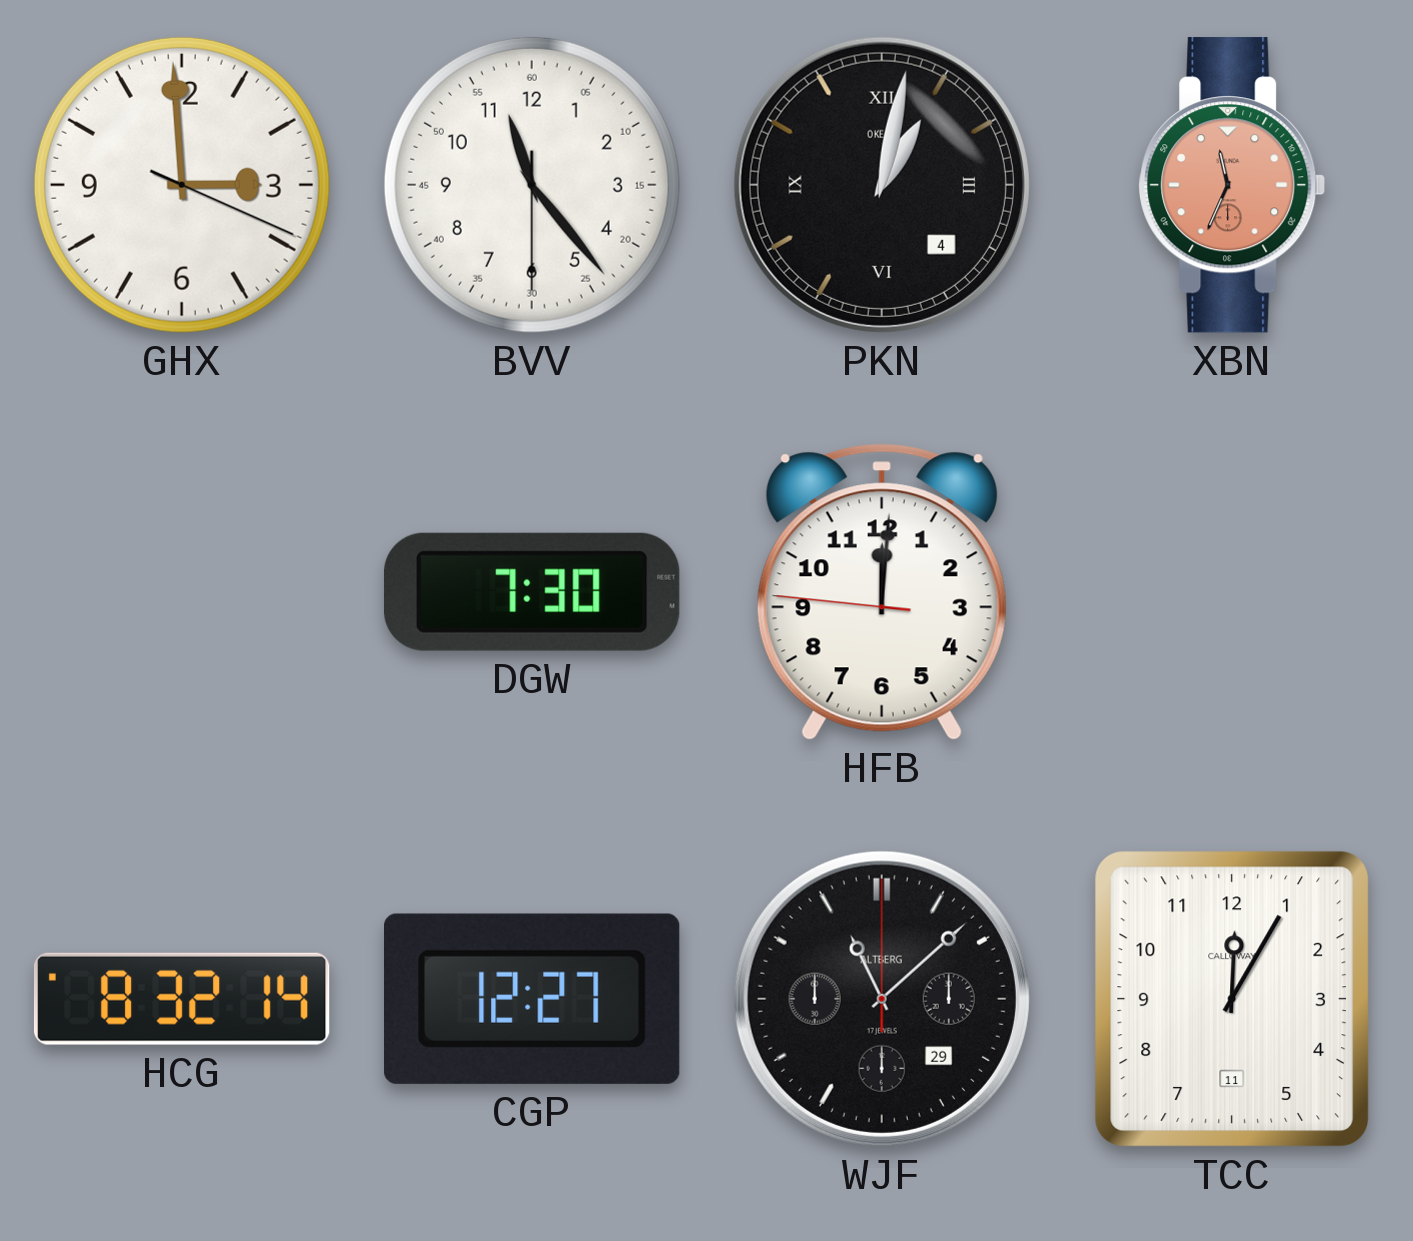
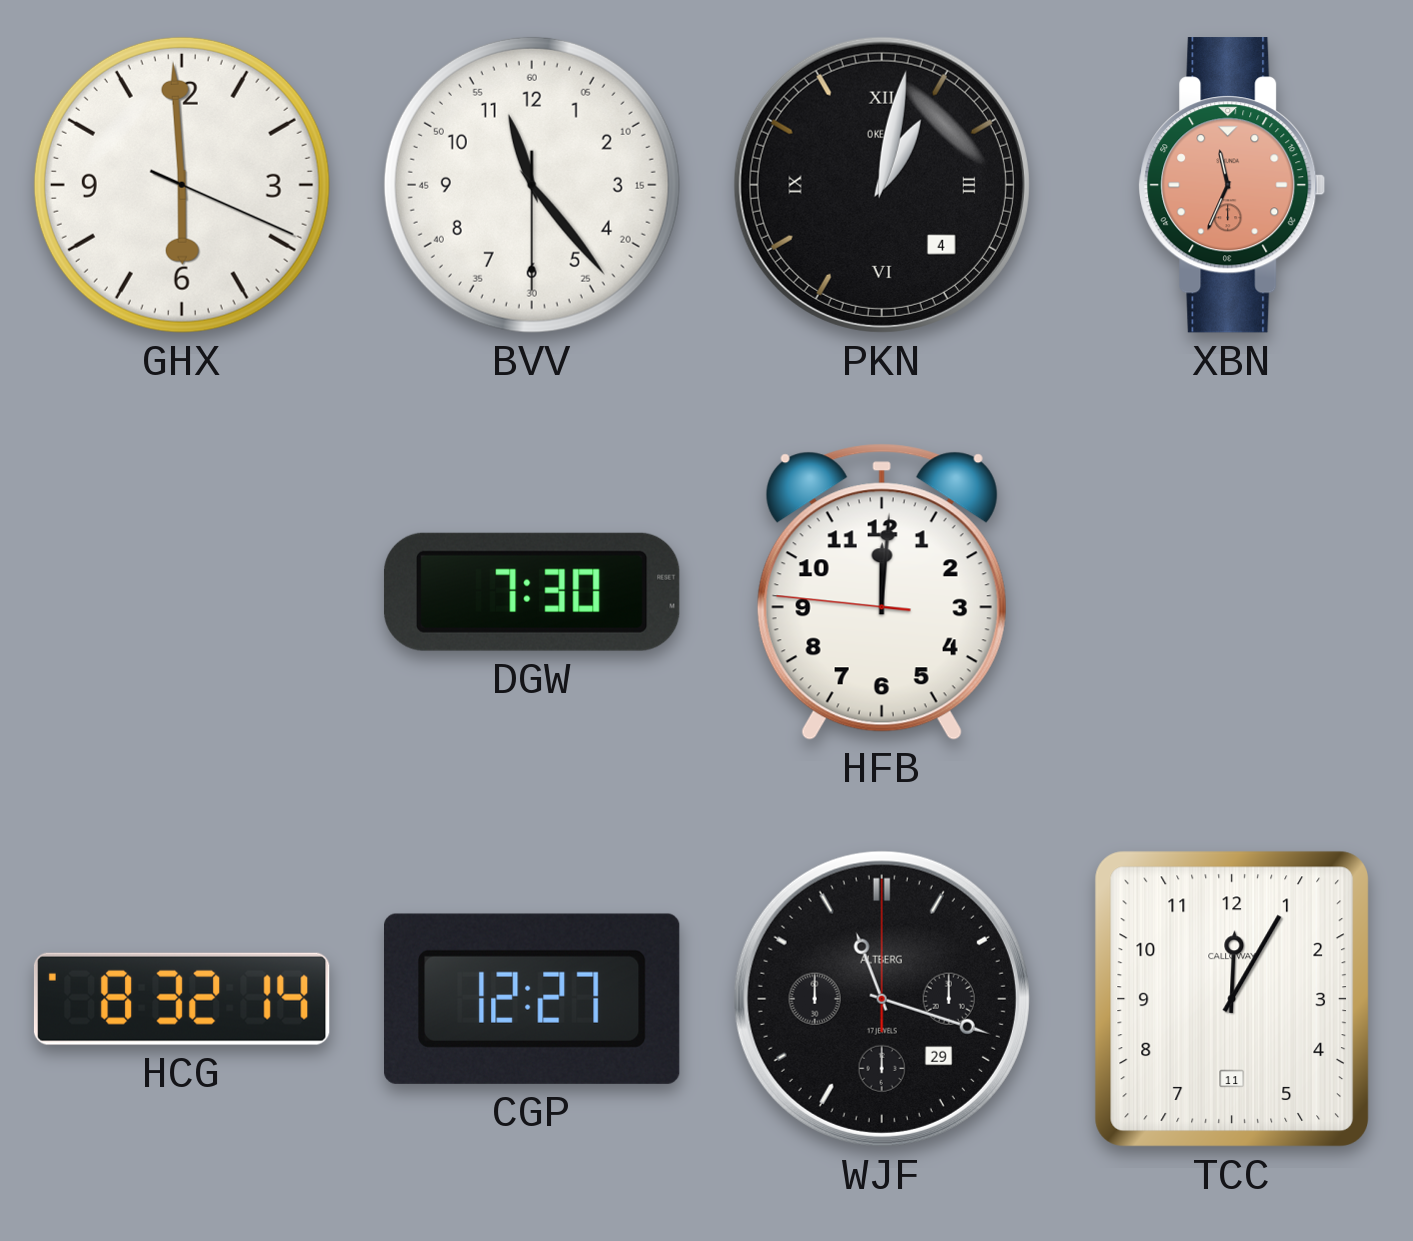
GHX: 2:59 -> 5:59 (182, 185)
WJF: 11:08 -> 11:18 (882, 999)
